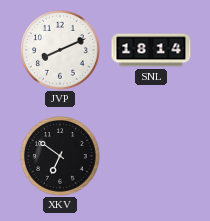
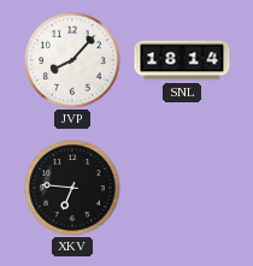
JVP: 8:11 -> 8:07 (73, 61)
XKV: 6:51 -> 6:46 (73, 189)
